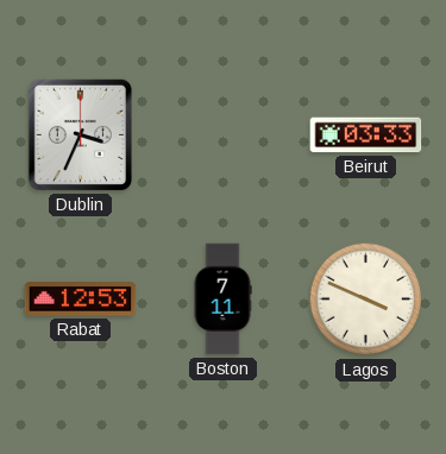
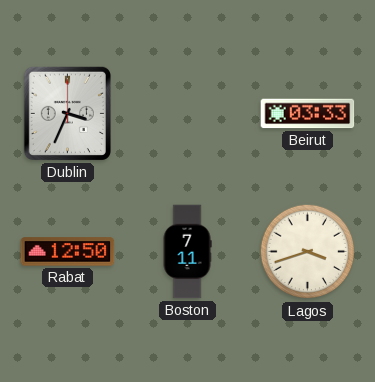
Rabat: 12:53 -> 12:50 (68, 252)
Lagos: 3:49 -> 3:42 (308, 252)
